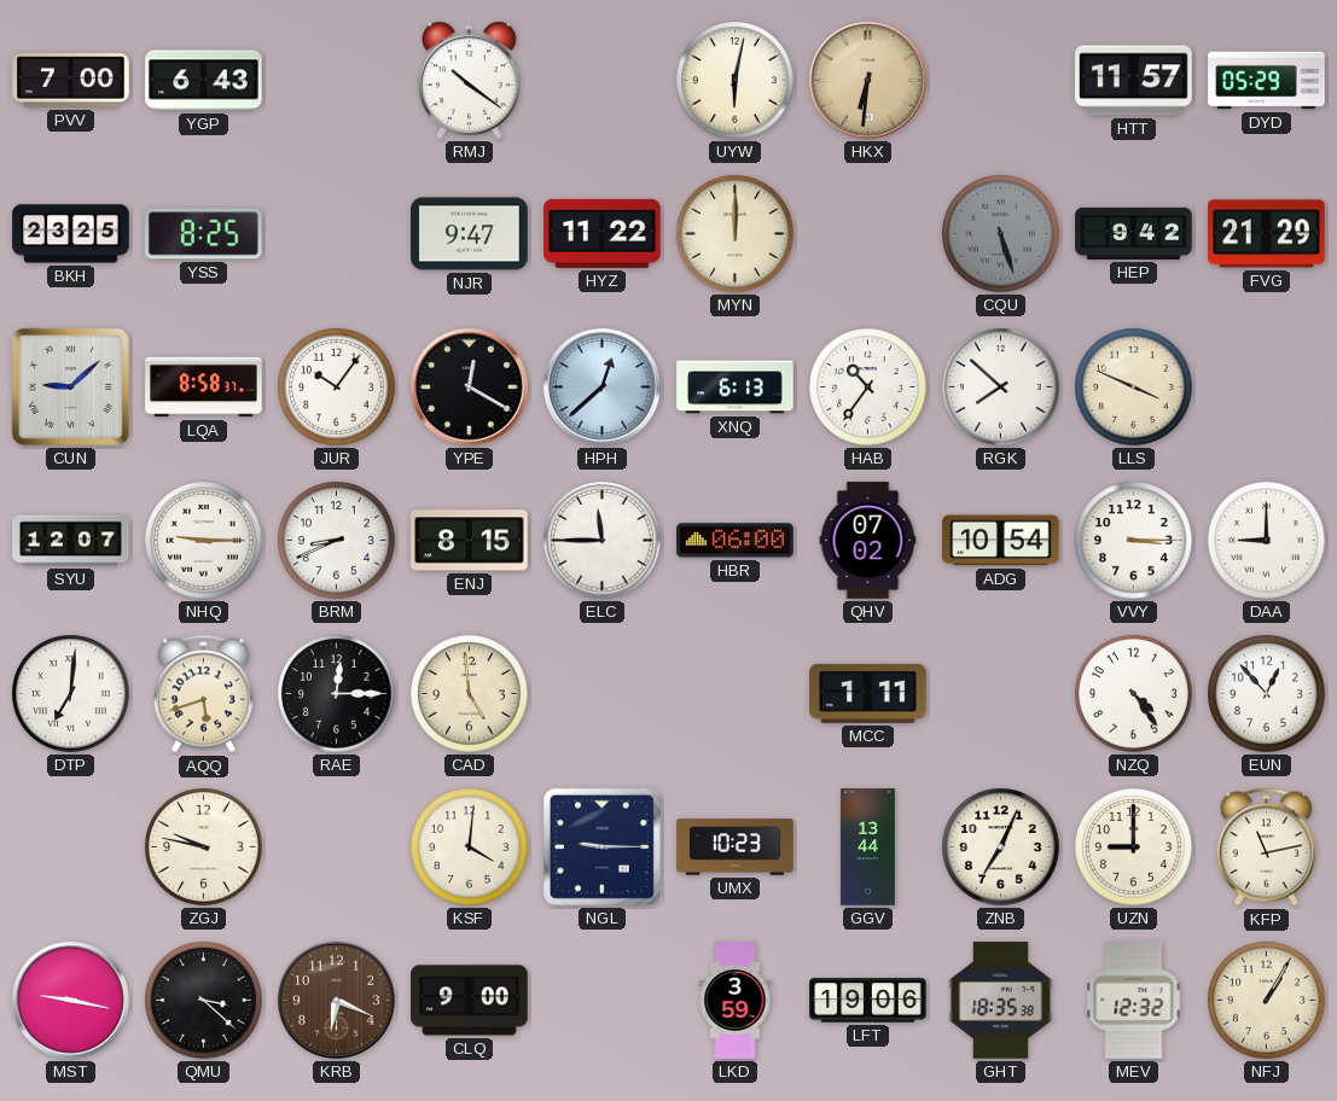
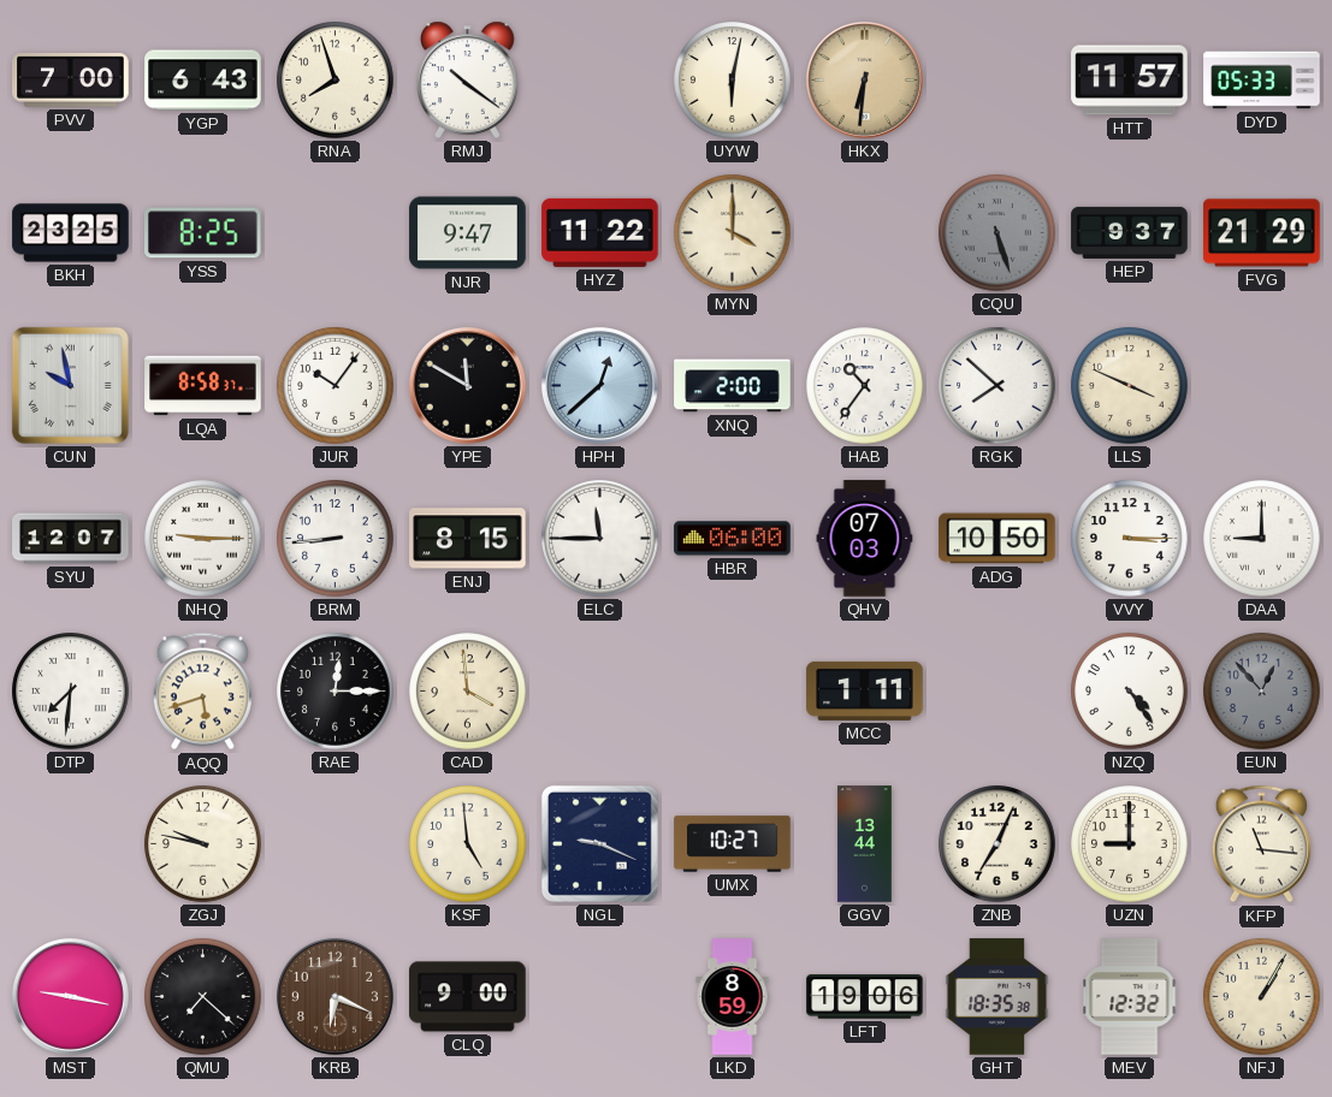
RNA: none -> 7:57 (336, 81)
DYD: 05:29 -> 05:33 (1262, 81)
MYN: 12:00 -> 4:00 (733, 233)
HEP: 9:42 -> 9:37 (1130, 232)
CUN: 9:08 -> 9:58 (70, 385)
YPE: 12:20 -> 11:50 (467, 385)
XNQ: 6:13 -> 2:00 (733, 386)
BRM: 8:41 -> 8:44 (336, 539)
QHV: 07:02 -> 07:03 (865, 539)
ADG: 10:54 -> 10:50 (997, 539)
DTP: 7:01 -> 7:31 (71, 692)
CAD: 4:59 -> 3:59 (468, 692)
EUN dial: white -> grey (1262, 692)
KSF: 4:01 -> 4:59 (468, 844)
NGL: 9:15 -> 9:19 (599, 843)
UMX: 10:23 -> 10:27 (733, 844)
KFP: 11:13 -> 11:16 (1261, 844)
QMU: 3:22 -> 7:22 (203, 997)
LKD: 3:59 -> 8:59 (733, 997)
